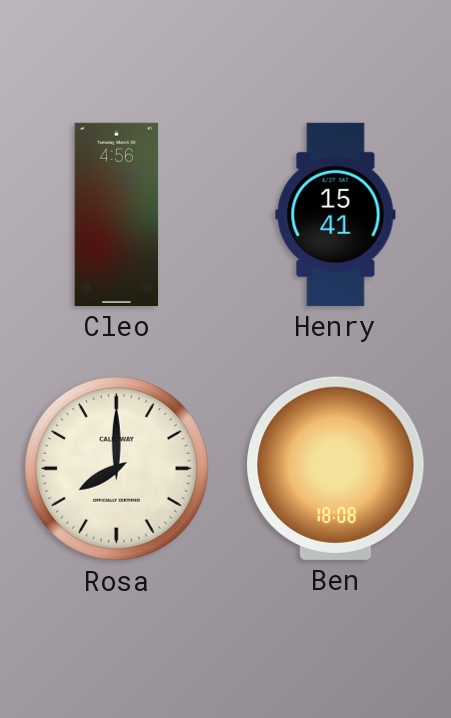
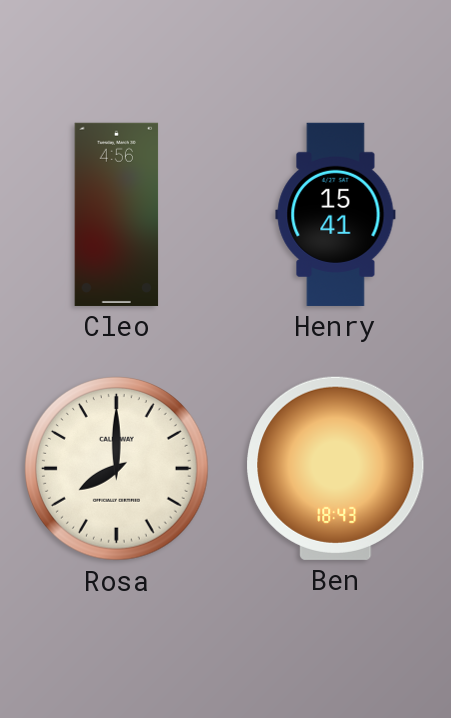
Ben: 18:08 -> 18:43 (336, 468)
